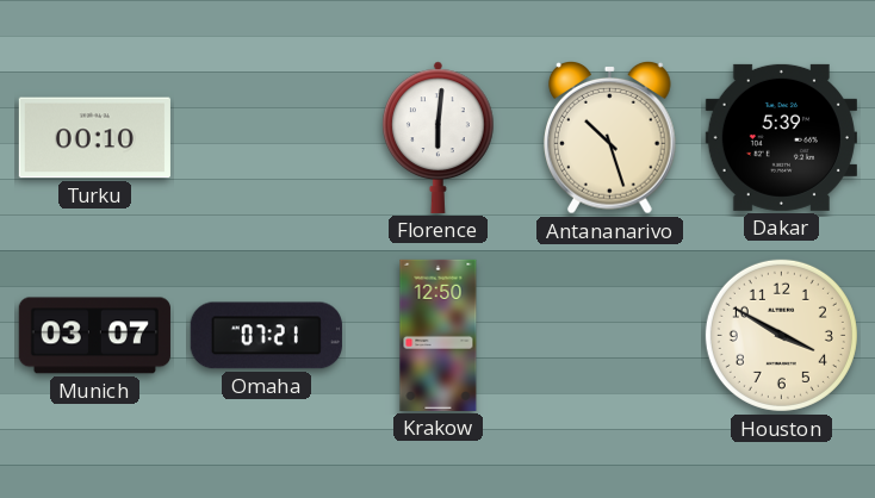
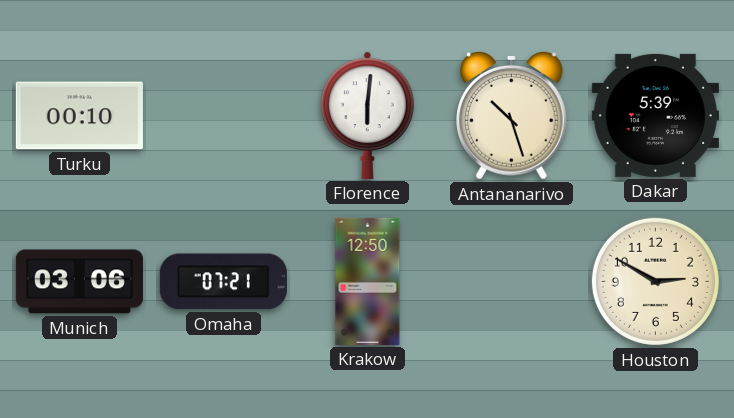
Munich: 03:07 -> 03:06 (79, 282)
Houston: 3:50 -> 2:50 (655, 281)
